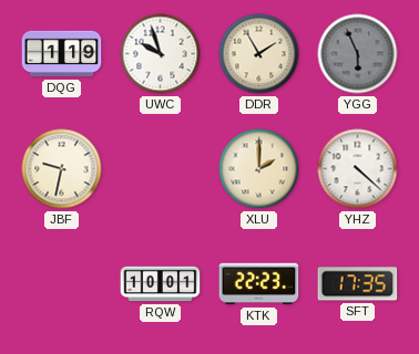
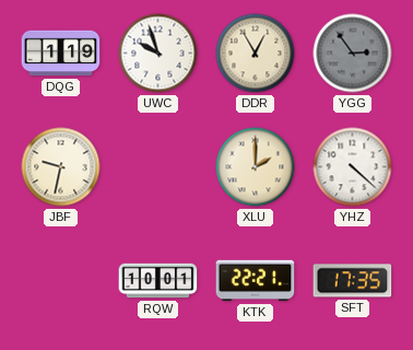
DDR: 1:55 -> 12:55 (256, 54)
YGG: 5:56 -> 2:54 (353, 54)
KTK: 22:23 -> 22:21 (256, 281)
